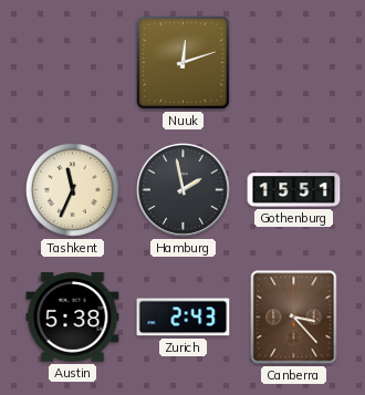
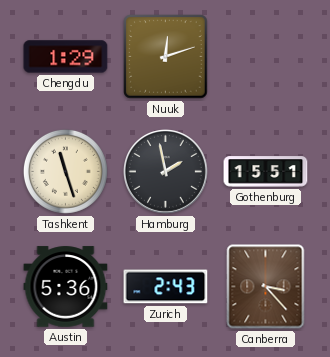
Chengdu: none -> 1:29 (66, 57)
Tashkent: 11:34 -> 11:27 (65, 171)
Austin: 5:38 -> 5:36 (66, 287)
